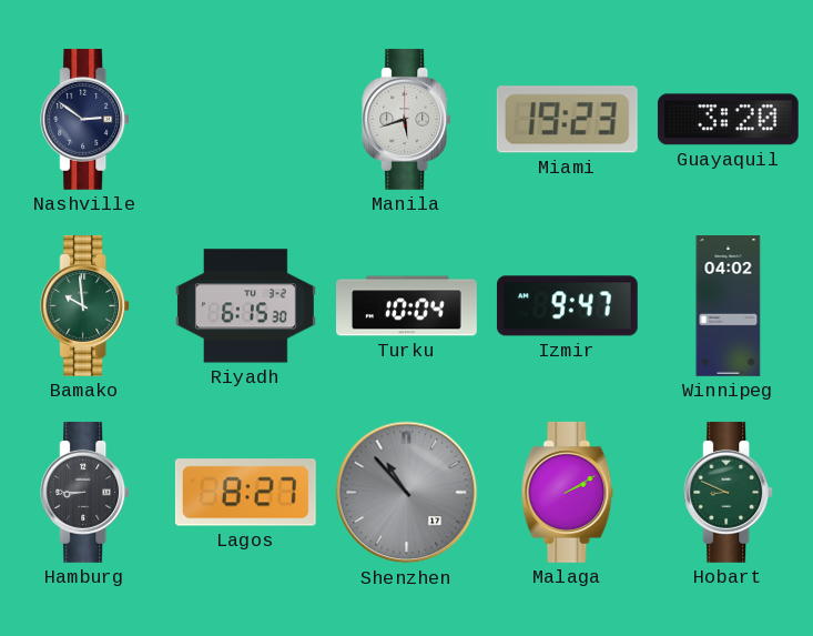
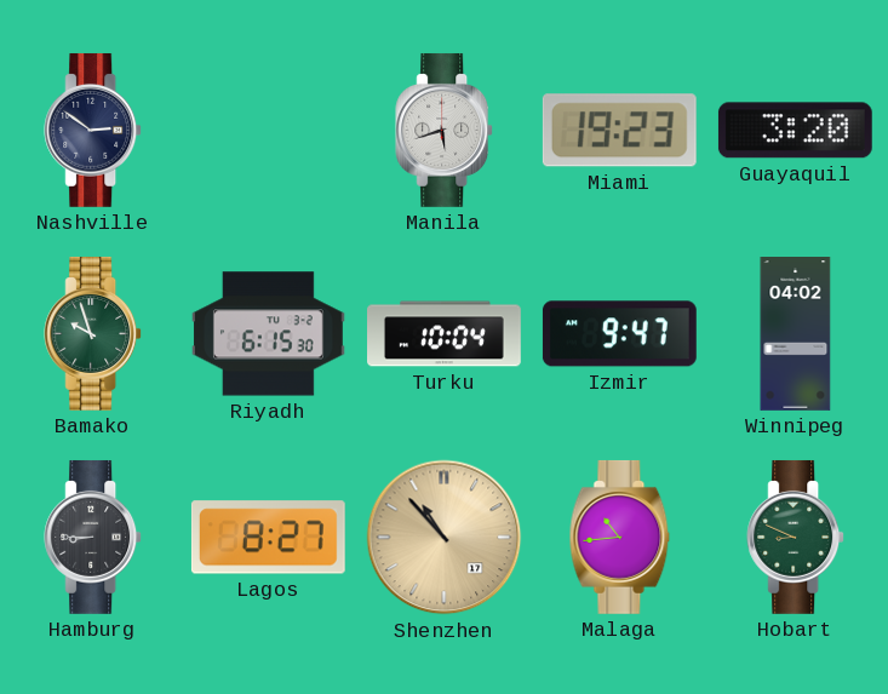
Bamako: 9:59 -> 9:57 (93, 333)
Shenzhen dial: grey -> champagne (445, 538)
Malaga: 2:10 -> 10:44 (620, 537)
